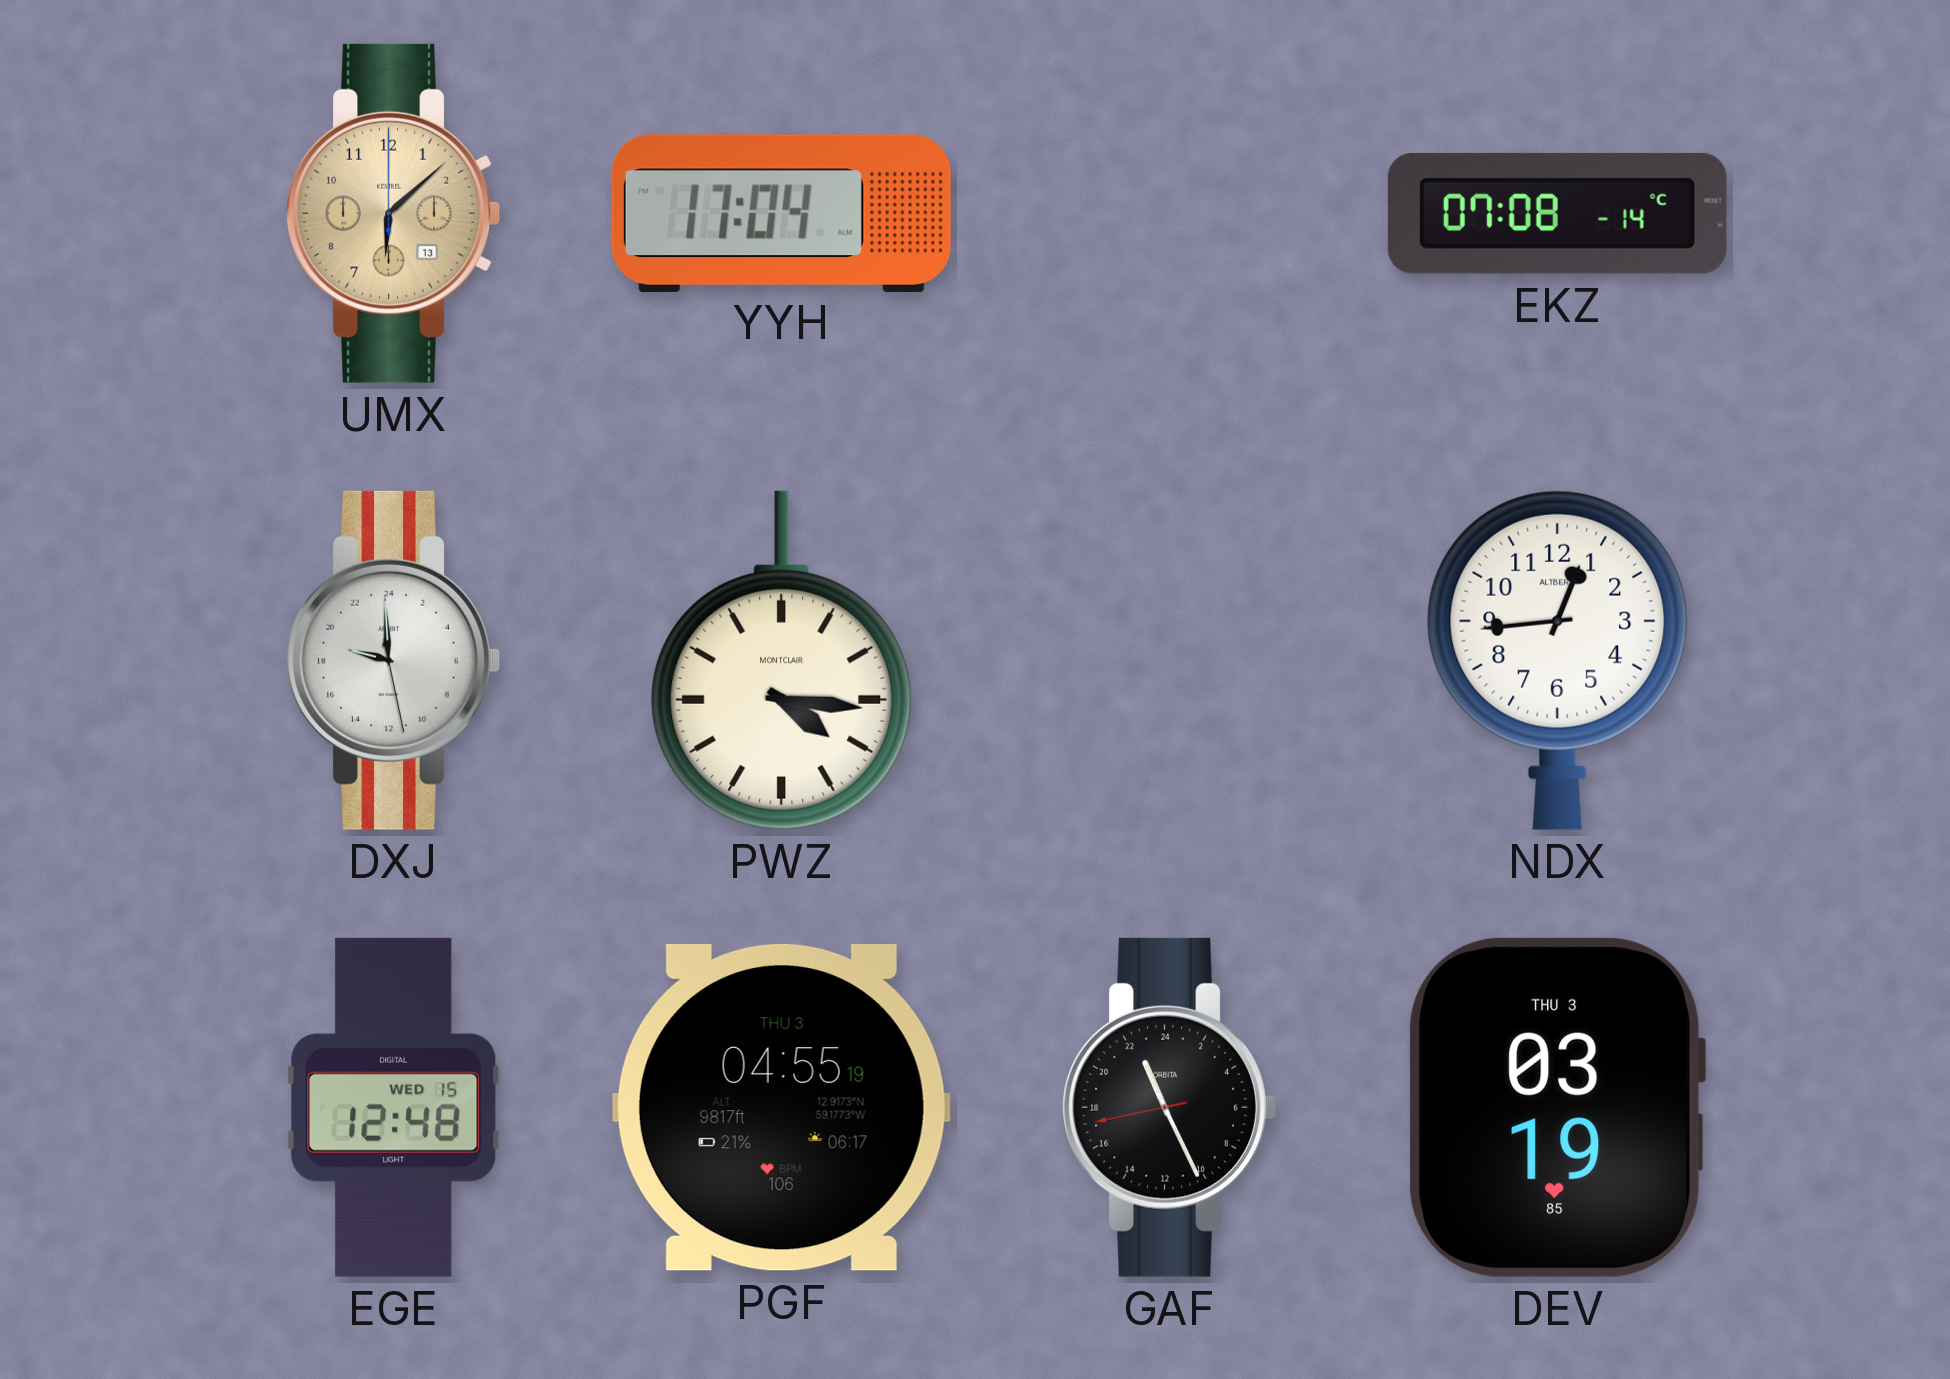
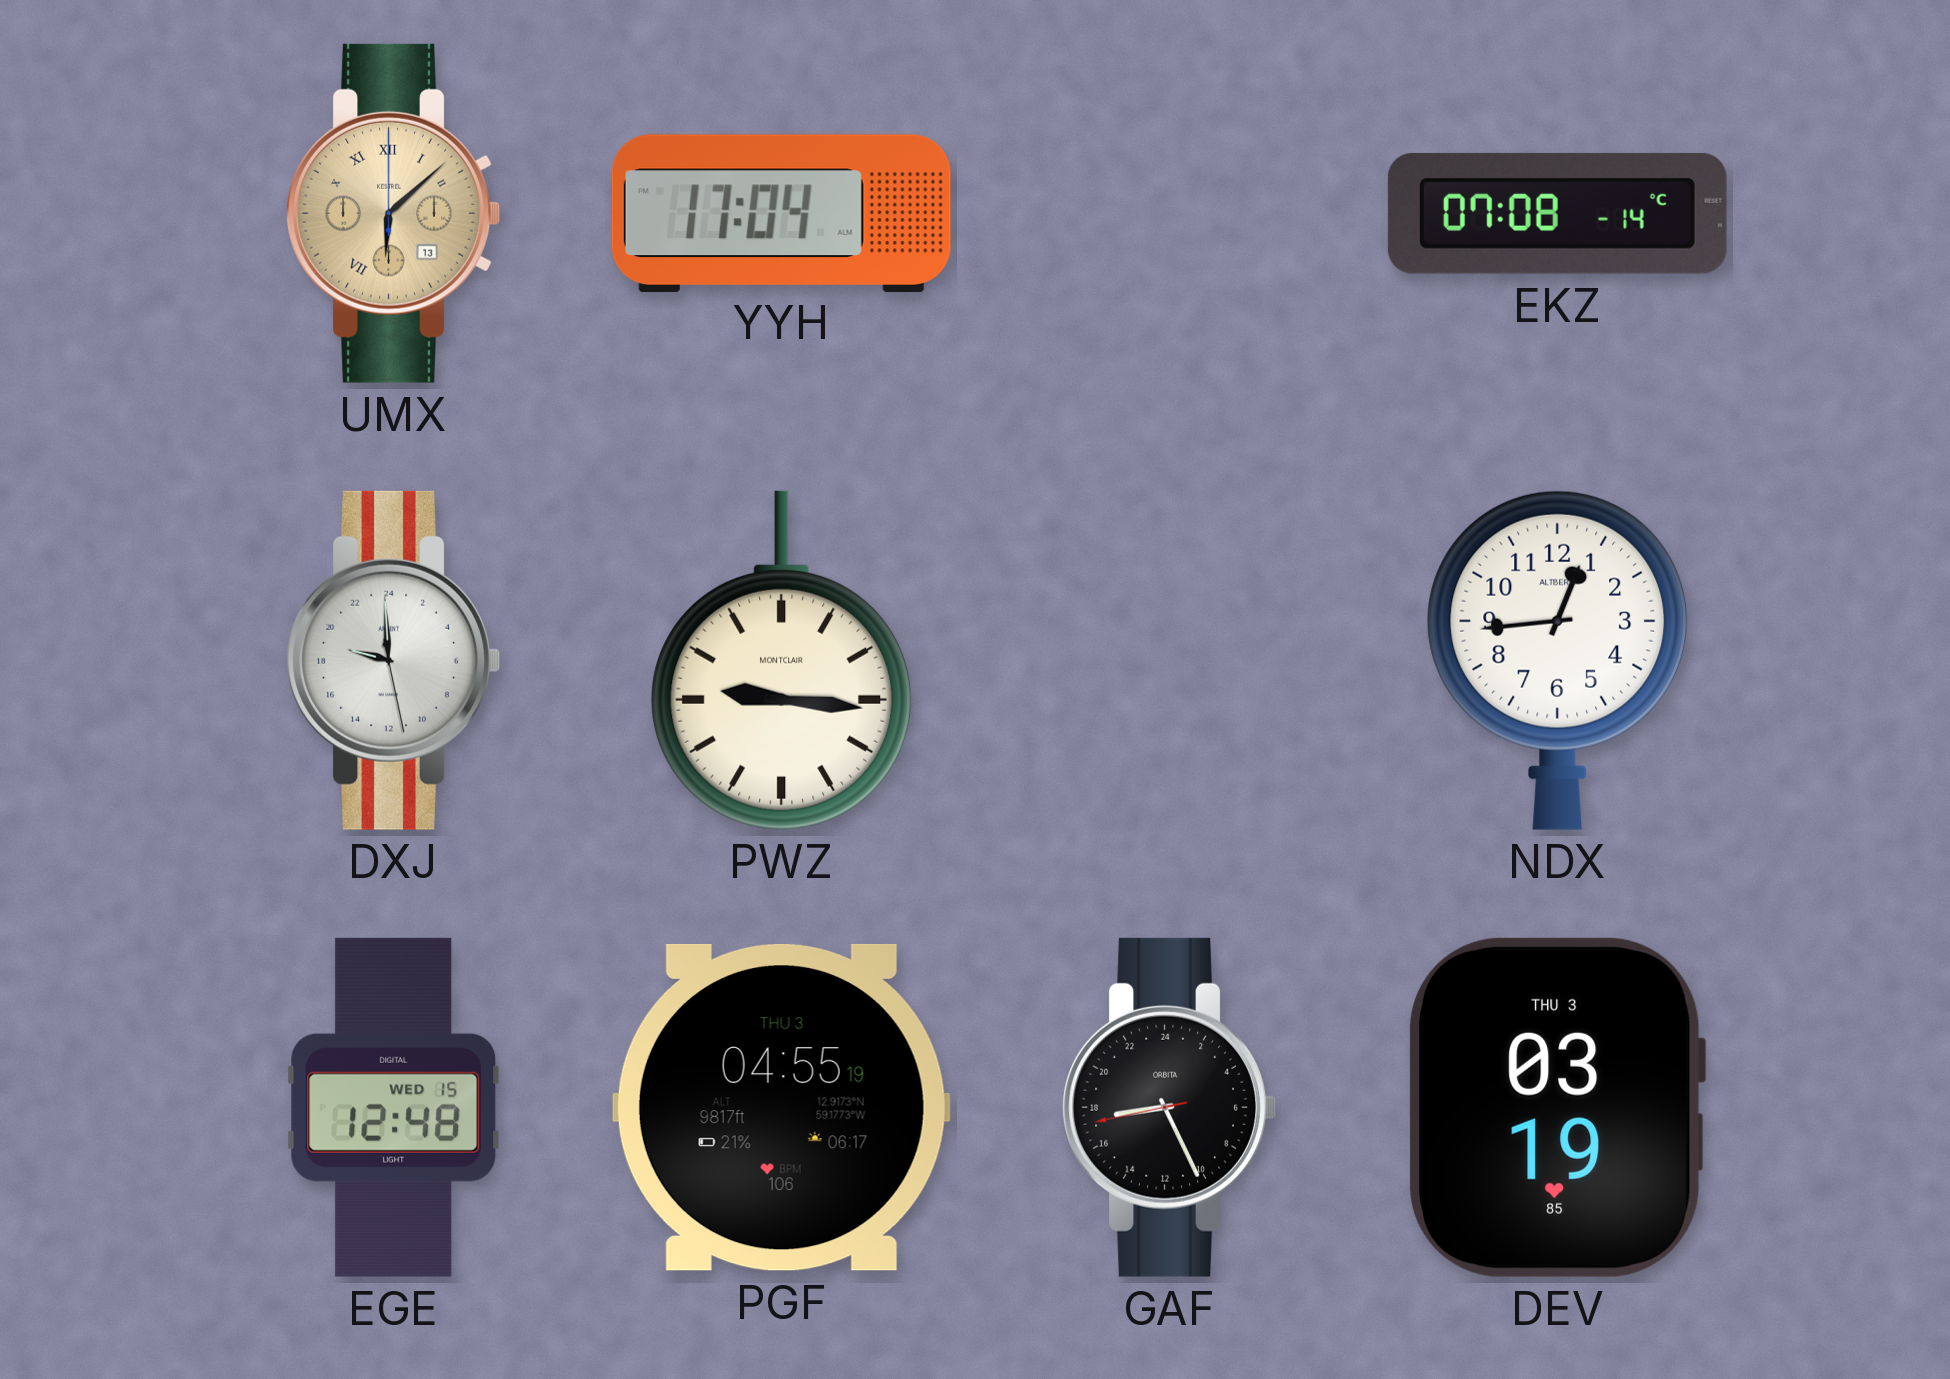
UMX numerals: Arabic -> Roman (393, 213)
PWZ: 4:16 -> 9:16 (782, 660)
GAF: 22:25 -> 17:25 (1169, 1107)
